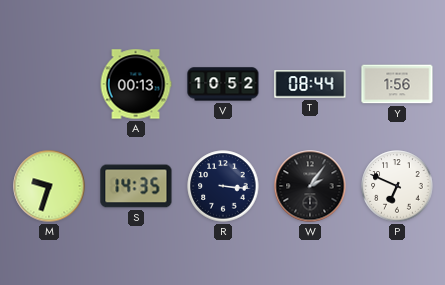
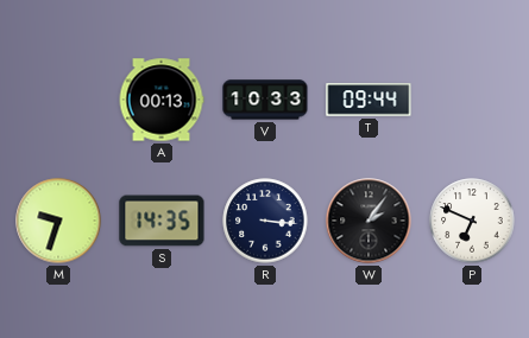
V: 10:52 -> 10:33 (265, 100)
T: 08:44 -> 09:44 (369, 100)
Y: 1:56 -> none (397, 84)
